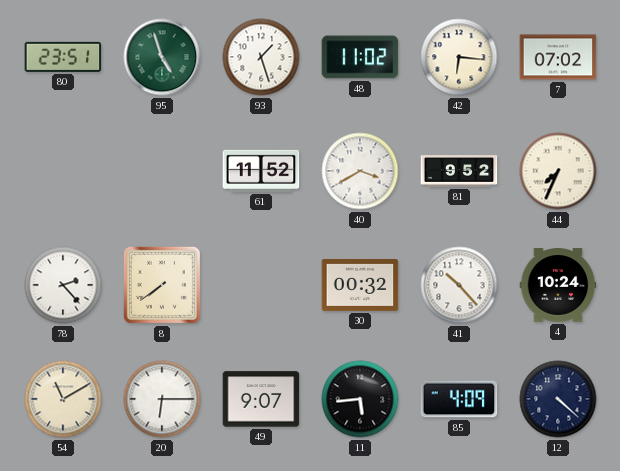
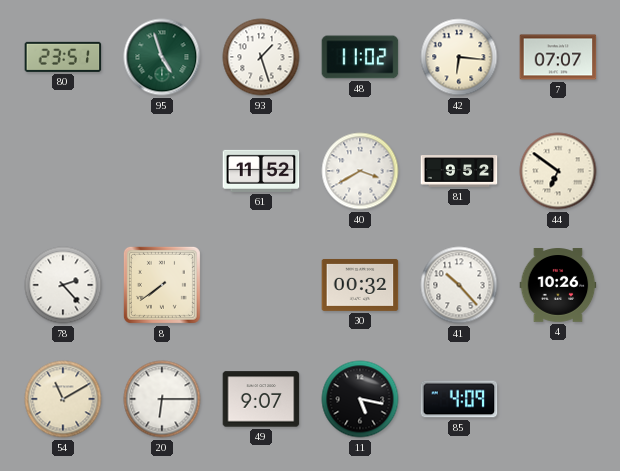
7: 07:02 -> 07:07 (558, 57)
44: 7:34 -> 6:51 (558, 171)
4: 10:24 -> 10:26 (558, 285)
11: 5:44 -> 5:17 (360, 399)
12: 4:22 -> none (558, 399)
